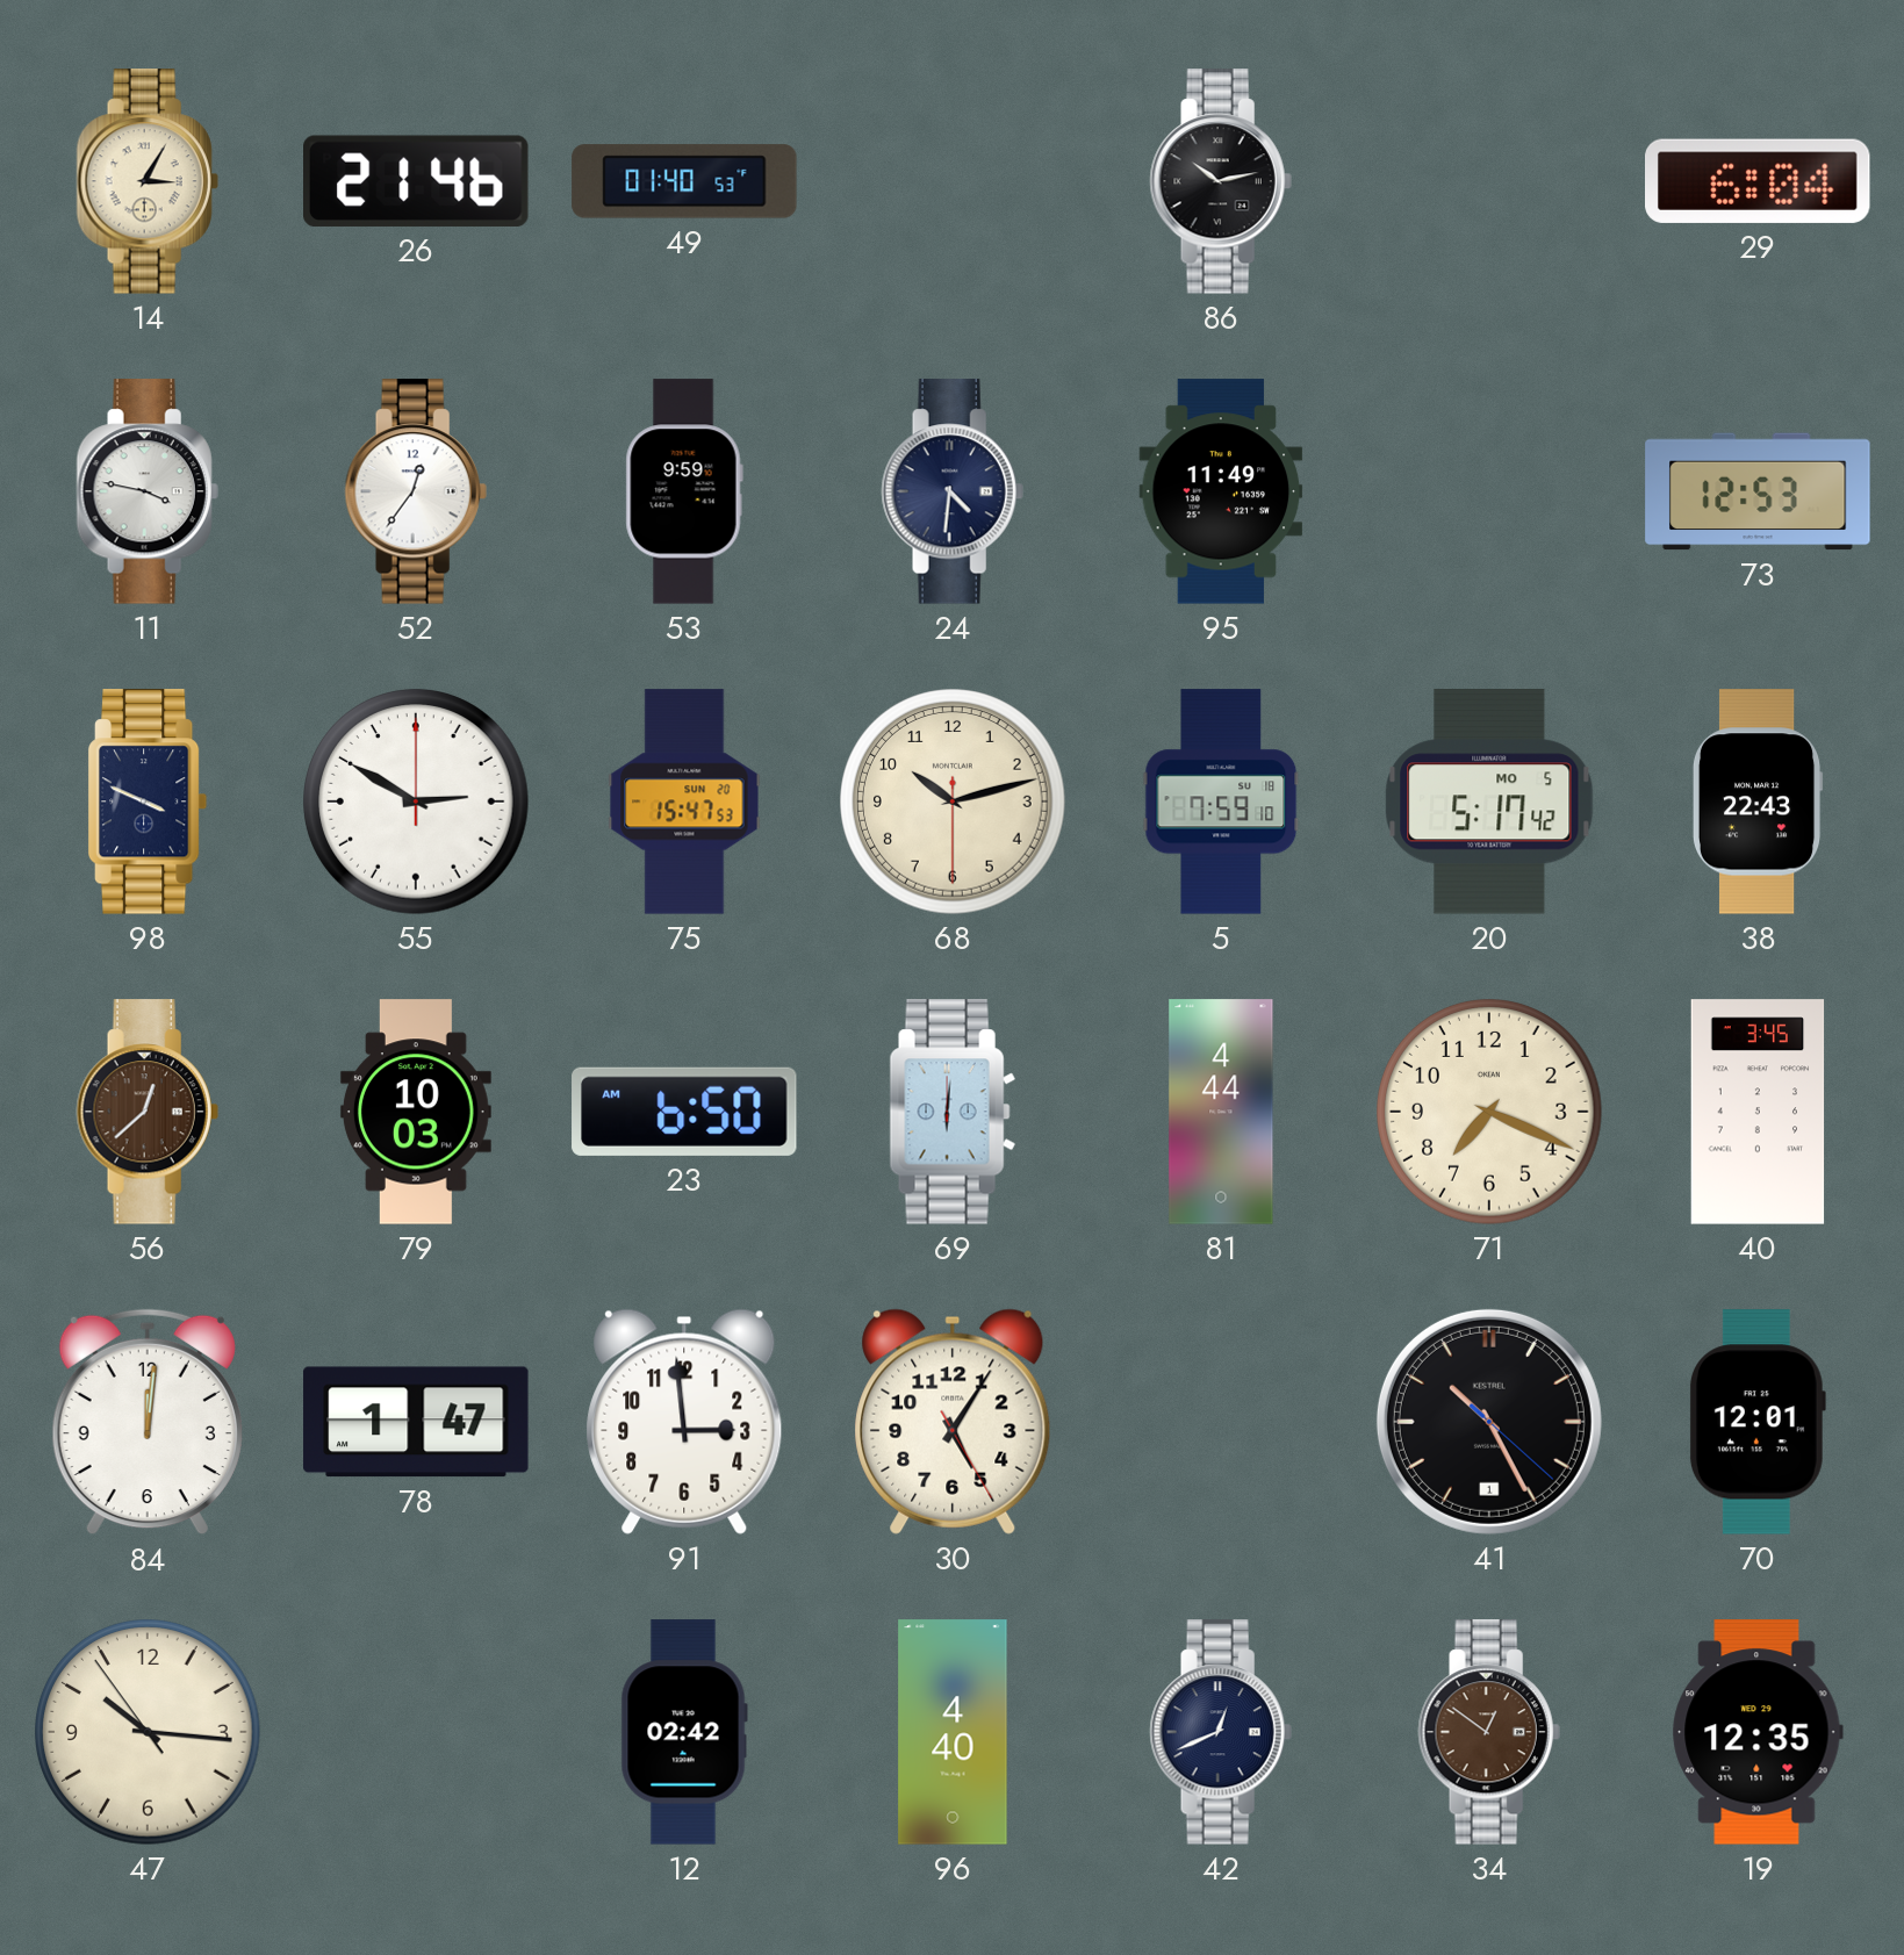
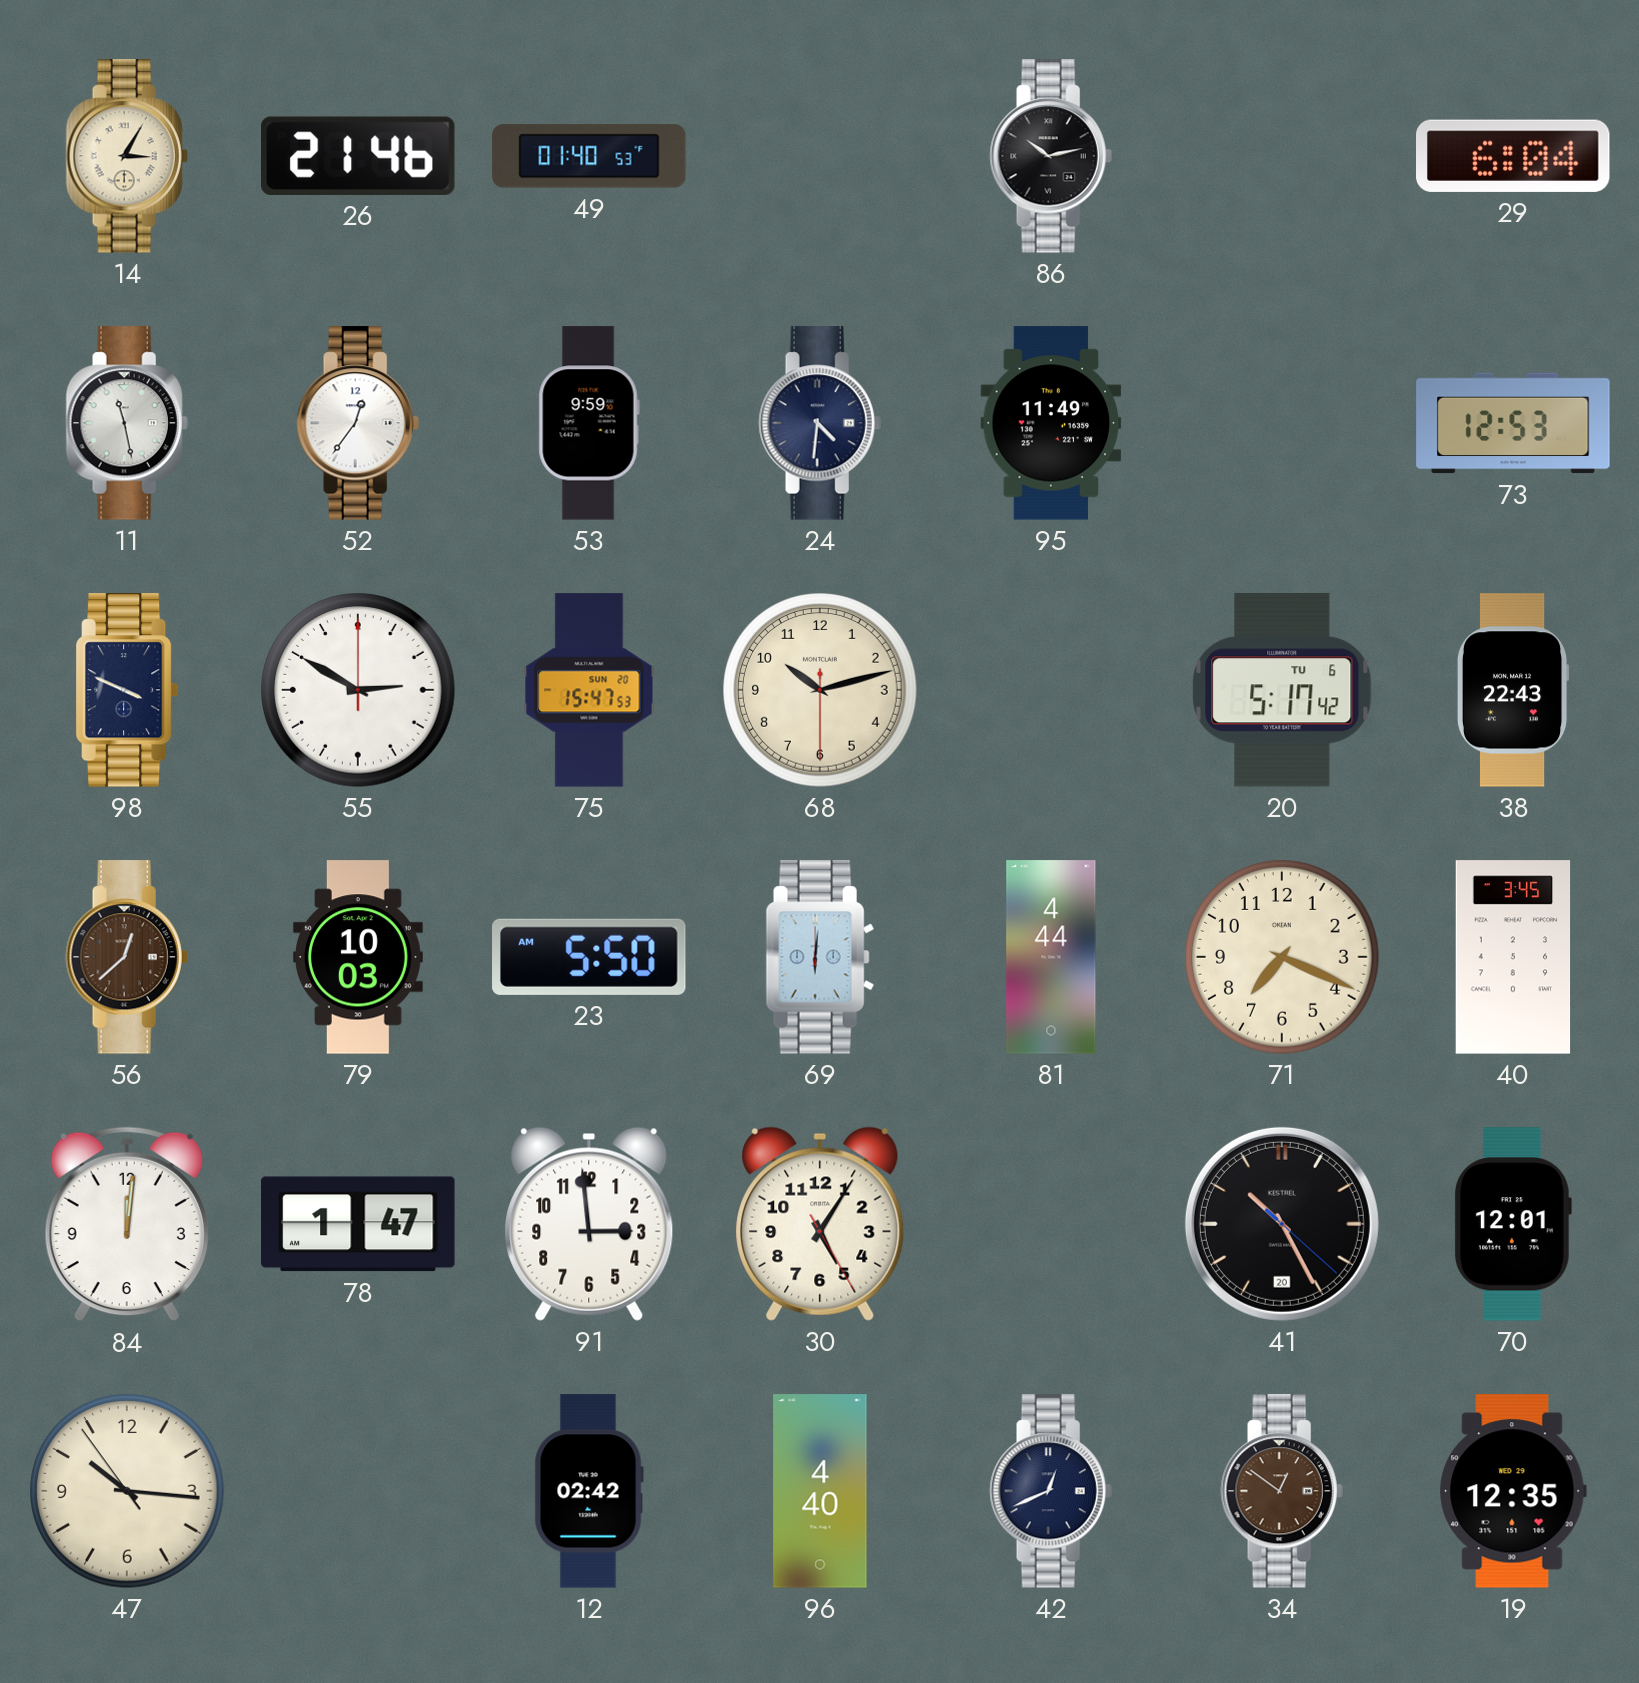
11: 3:47 -> 11:28 (127, 423)
5: 7:59 -> none (1221, 802)
20 date: MO 5 -> TU 6 (1282, 691)
23: 6:50 -> 5:50 (589, 957)
41 date: 1 -> 20 (1282, 1224)
